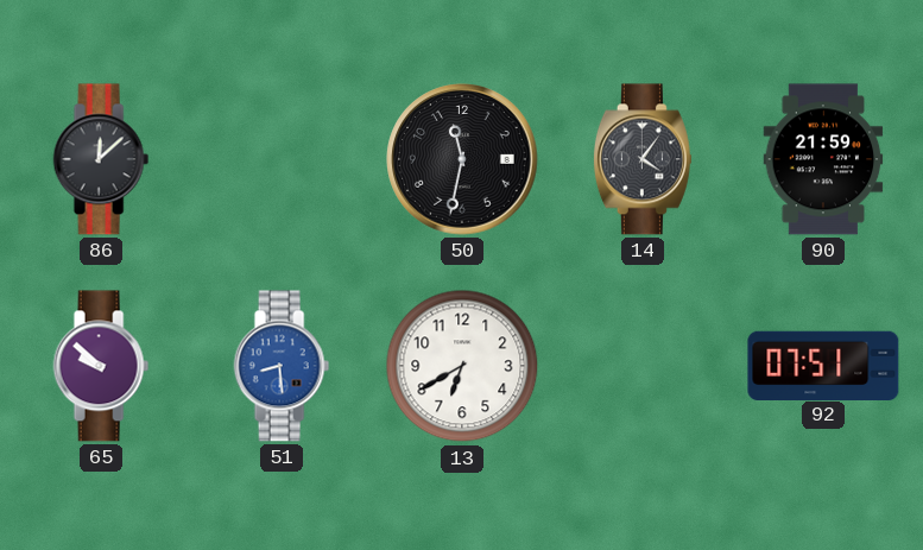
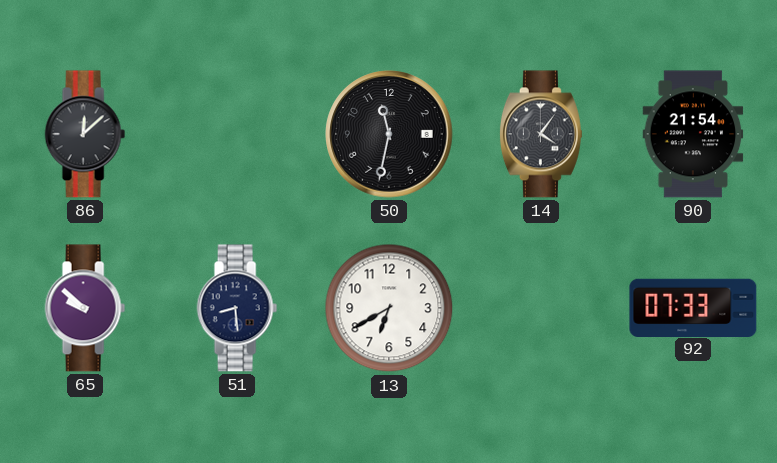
90: 21:59 -> 21:54 (693, 134)
51 dial: blue -> navy (237, 308)
92: 07:51 -> 07:33 (693, 307)
